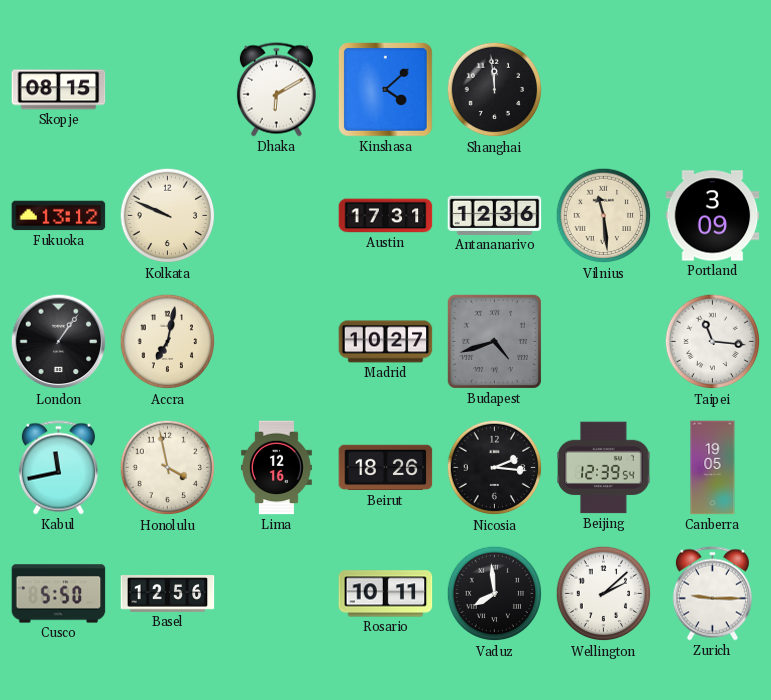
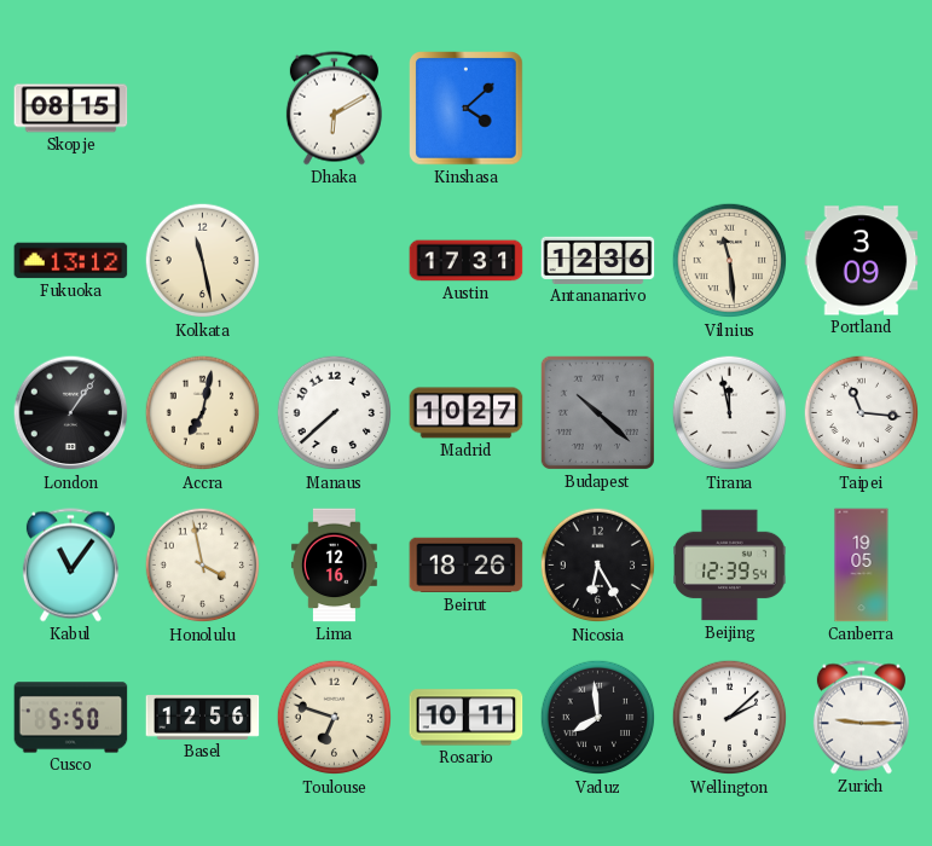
Shanghai: 11:59 -> none (495, 90)
Kolkata: 9:49 -> 11:28 (203, 261)
Manaus: none -> 7:38 (335, 413)
Budapest: 4:42 -> 10:22 (597, 412)
Tirana: none -> 11:58 (730, 413)
Kabul: 11:43 -> 11:06 (70, 566)
Nicosia: 2:16 -> 6:25 (598, 566)
Toulouse: none -> 6:48 (335, 718)
